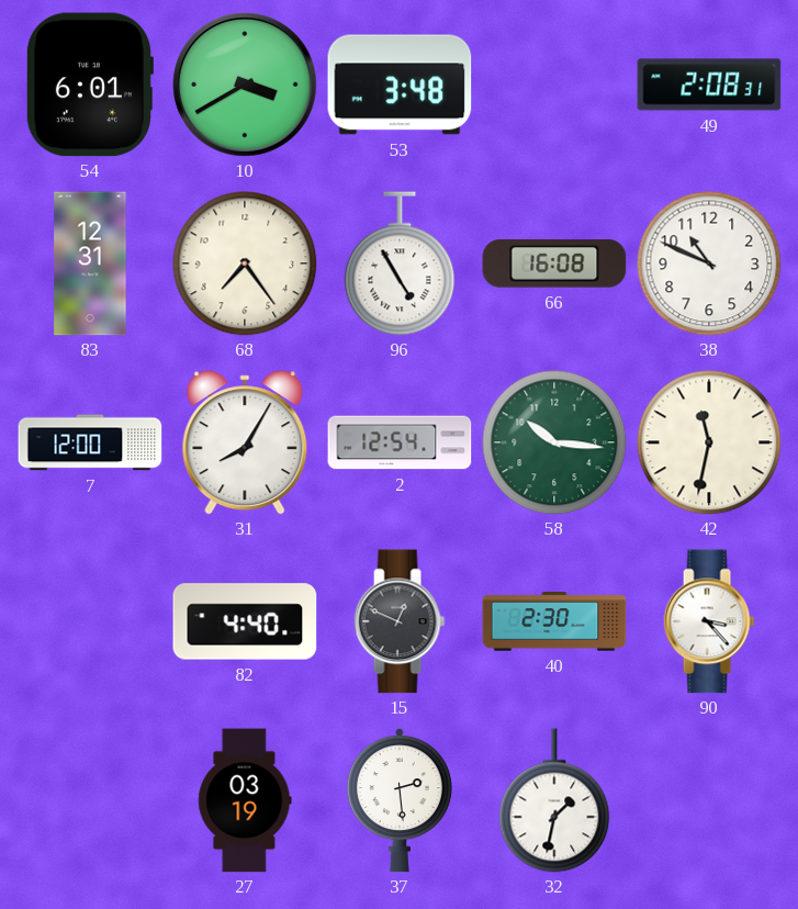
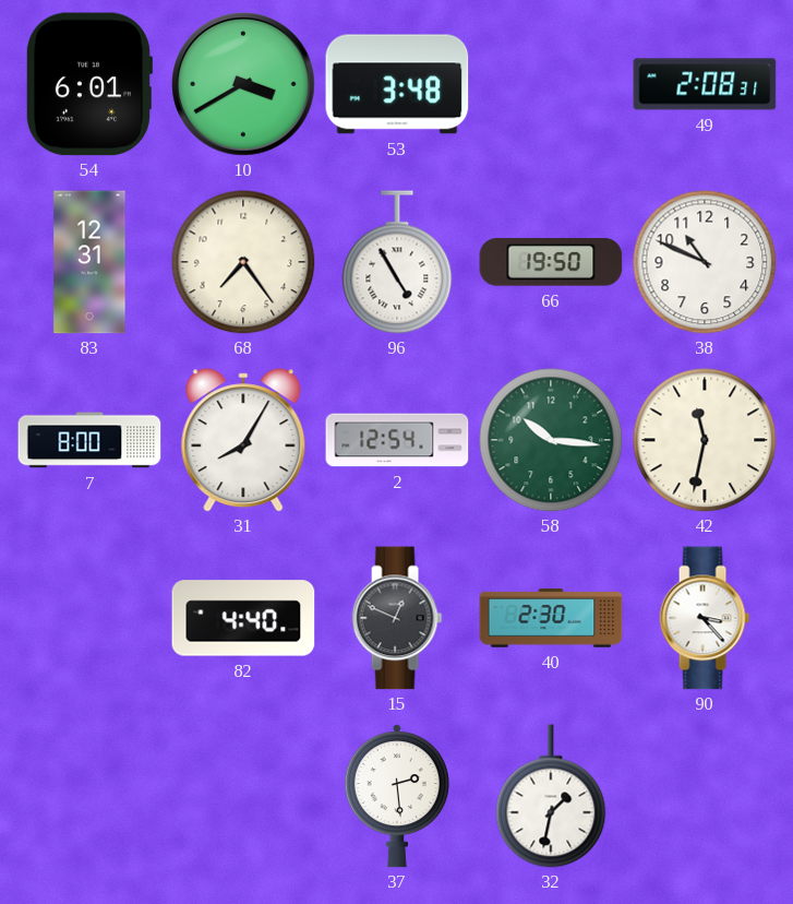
66: 16:08 -> 19:50 (551, 262)
7: 12:00 -> 8:00 (89, 440)
27: 03:19 -> none (245, 800)
